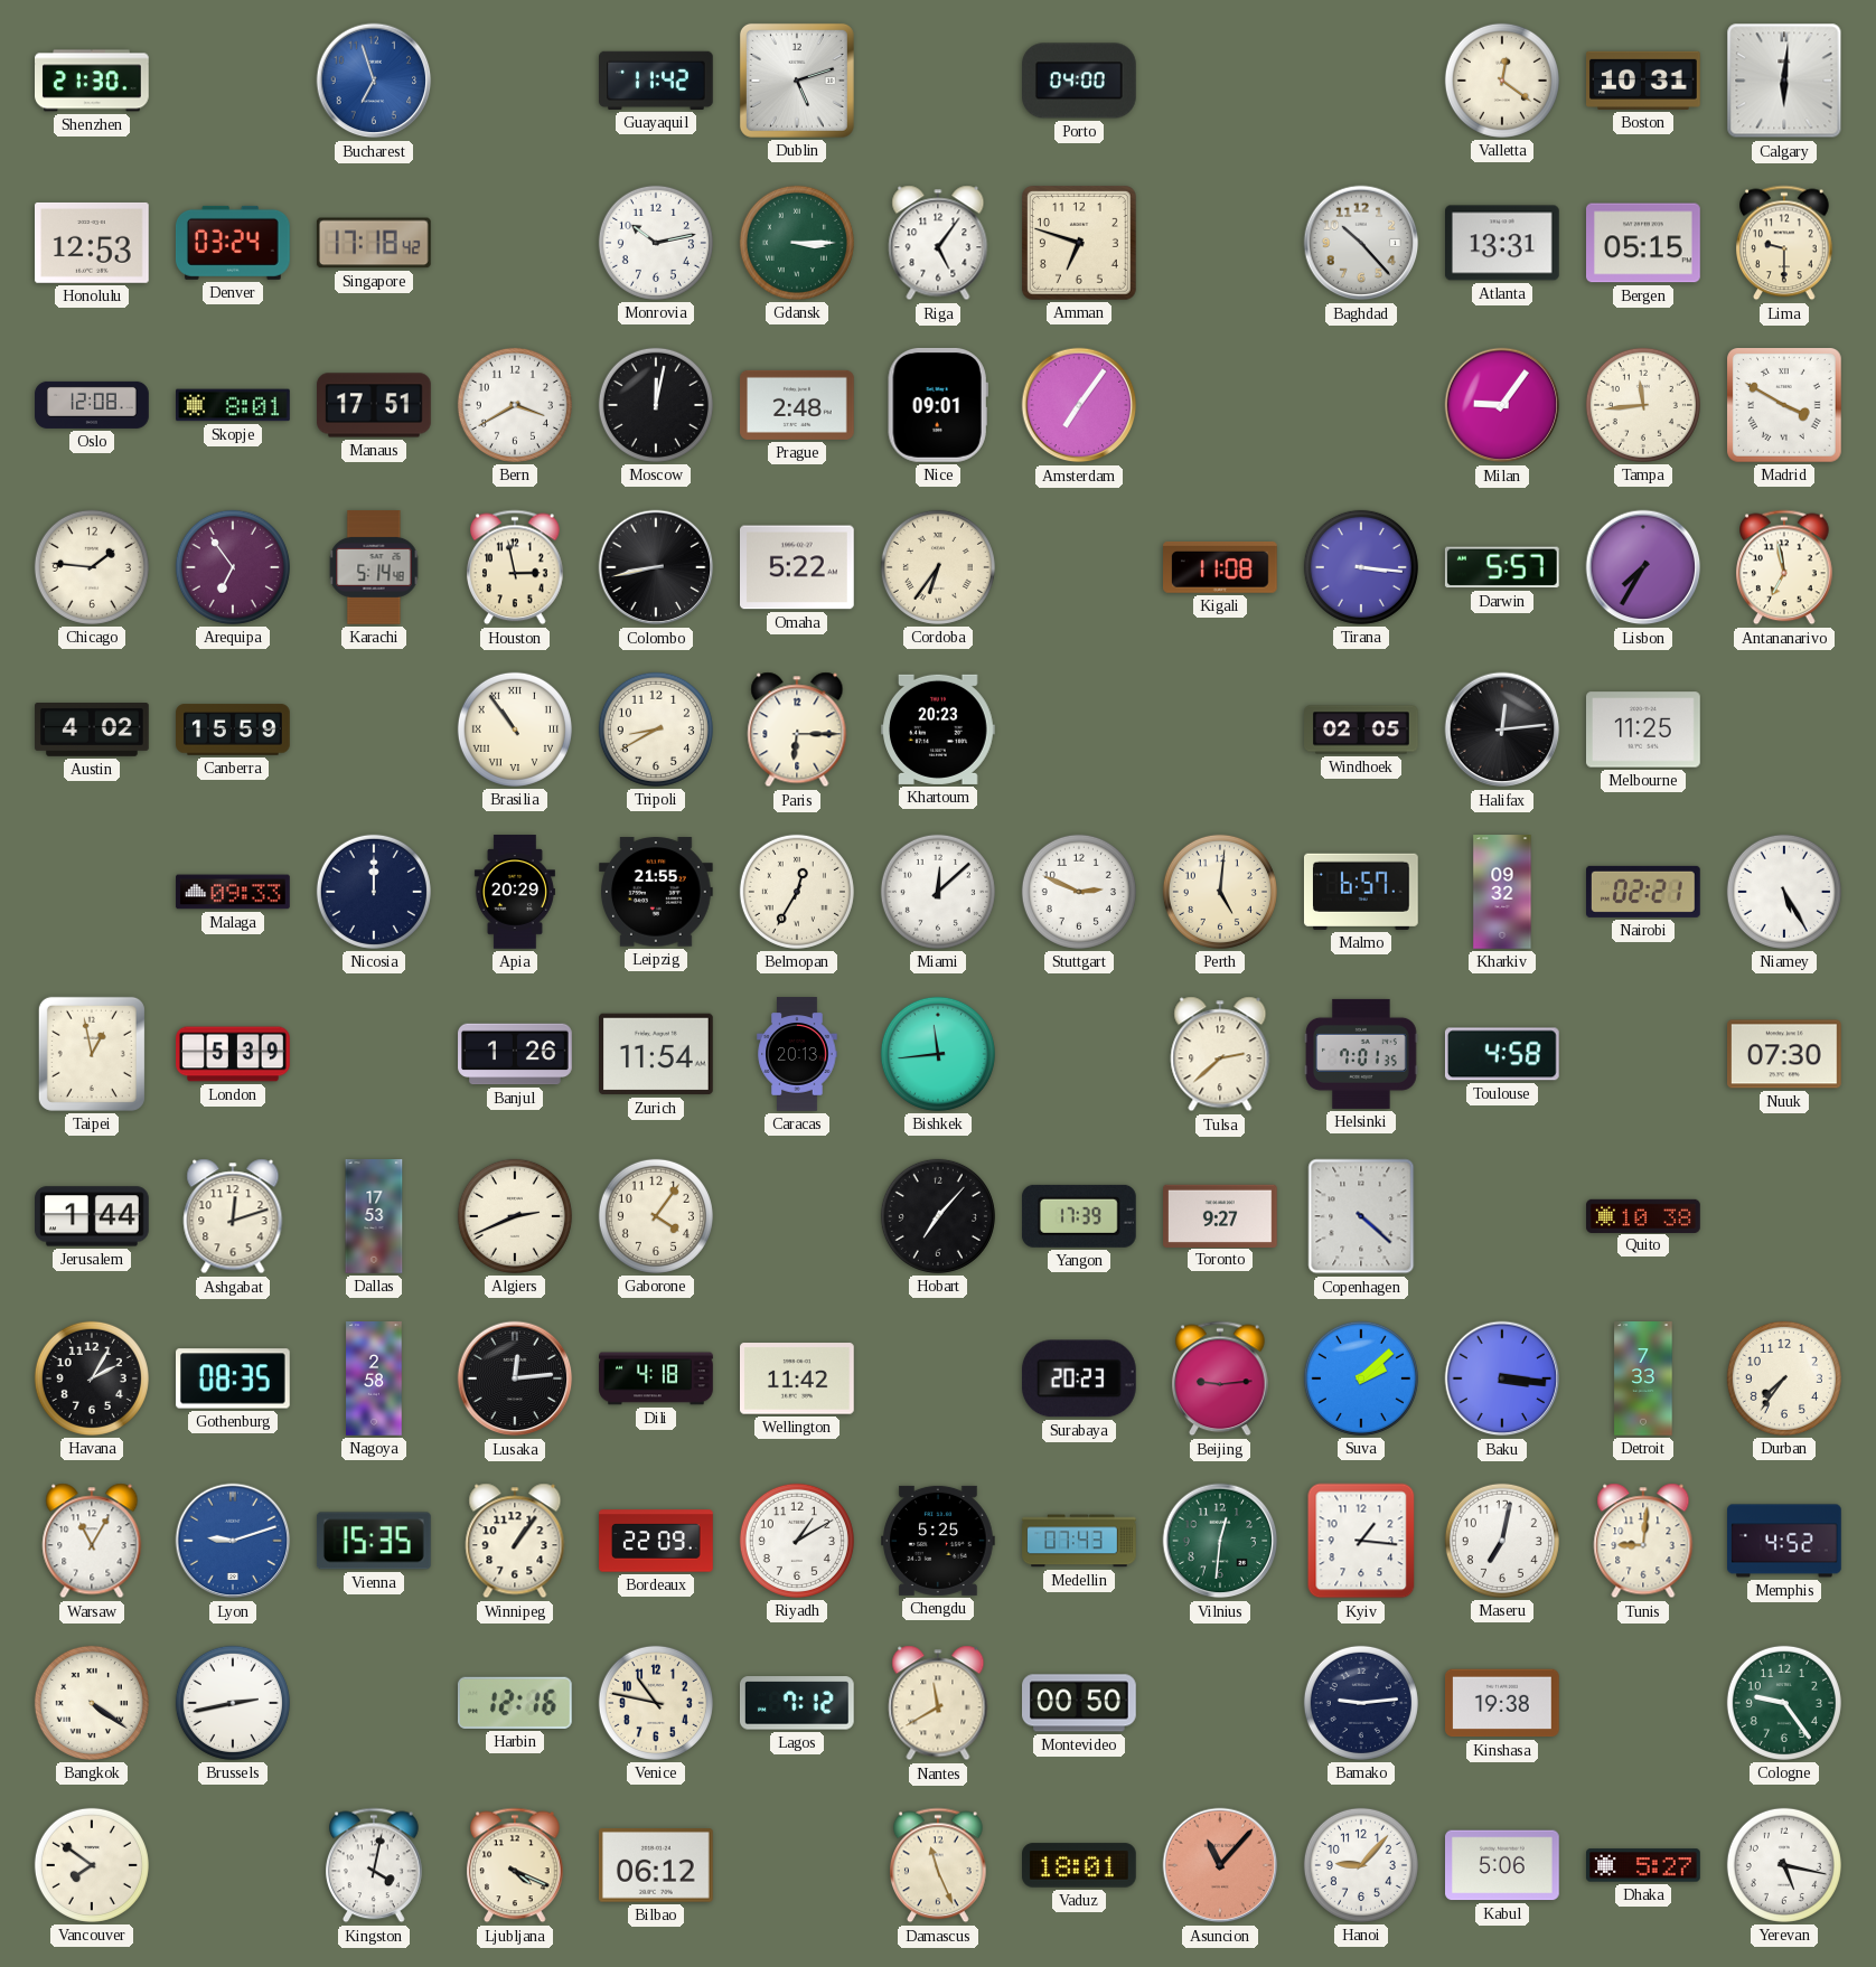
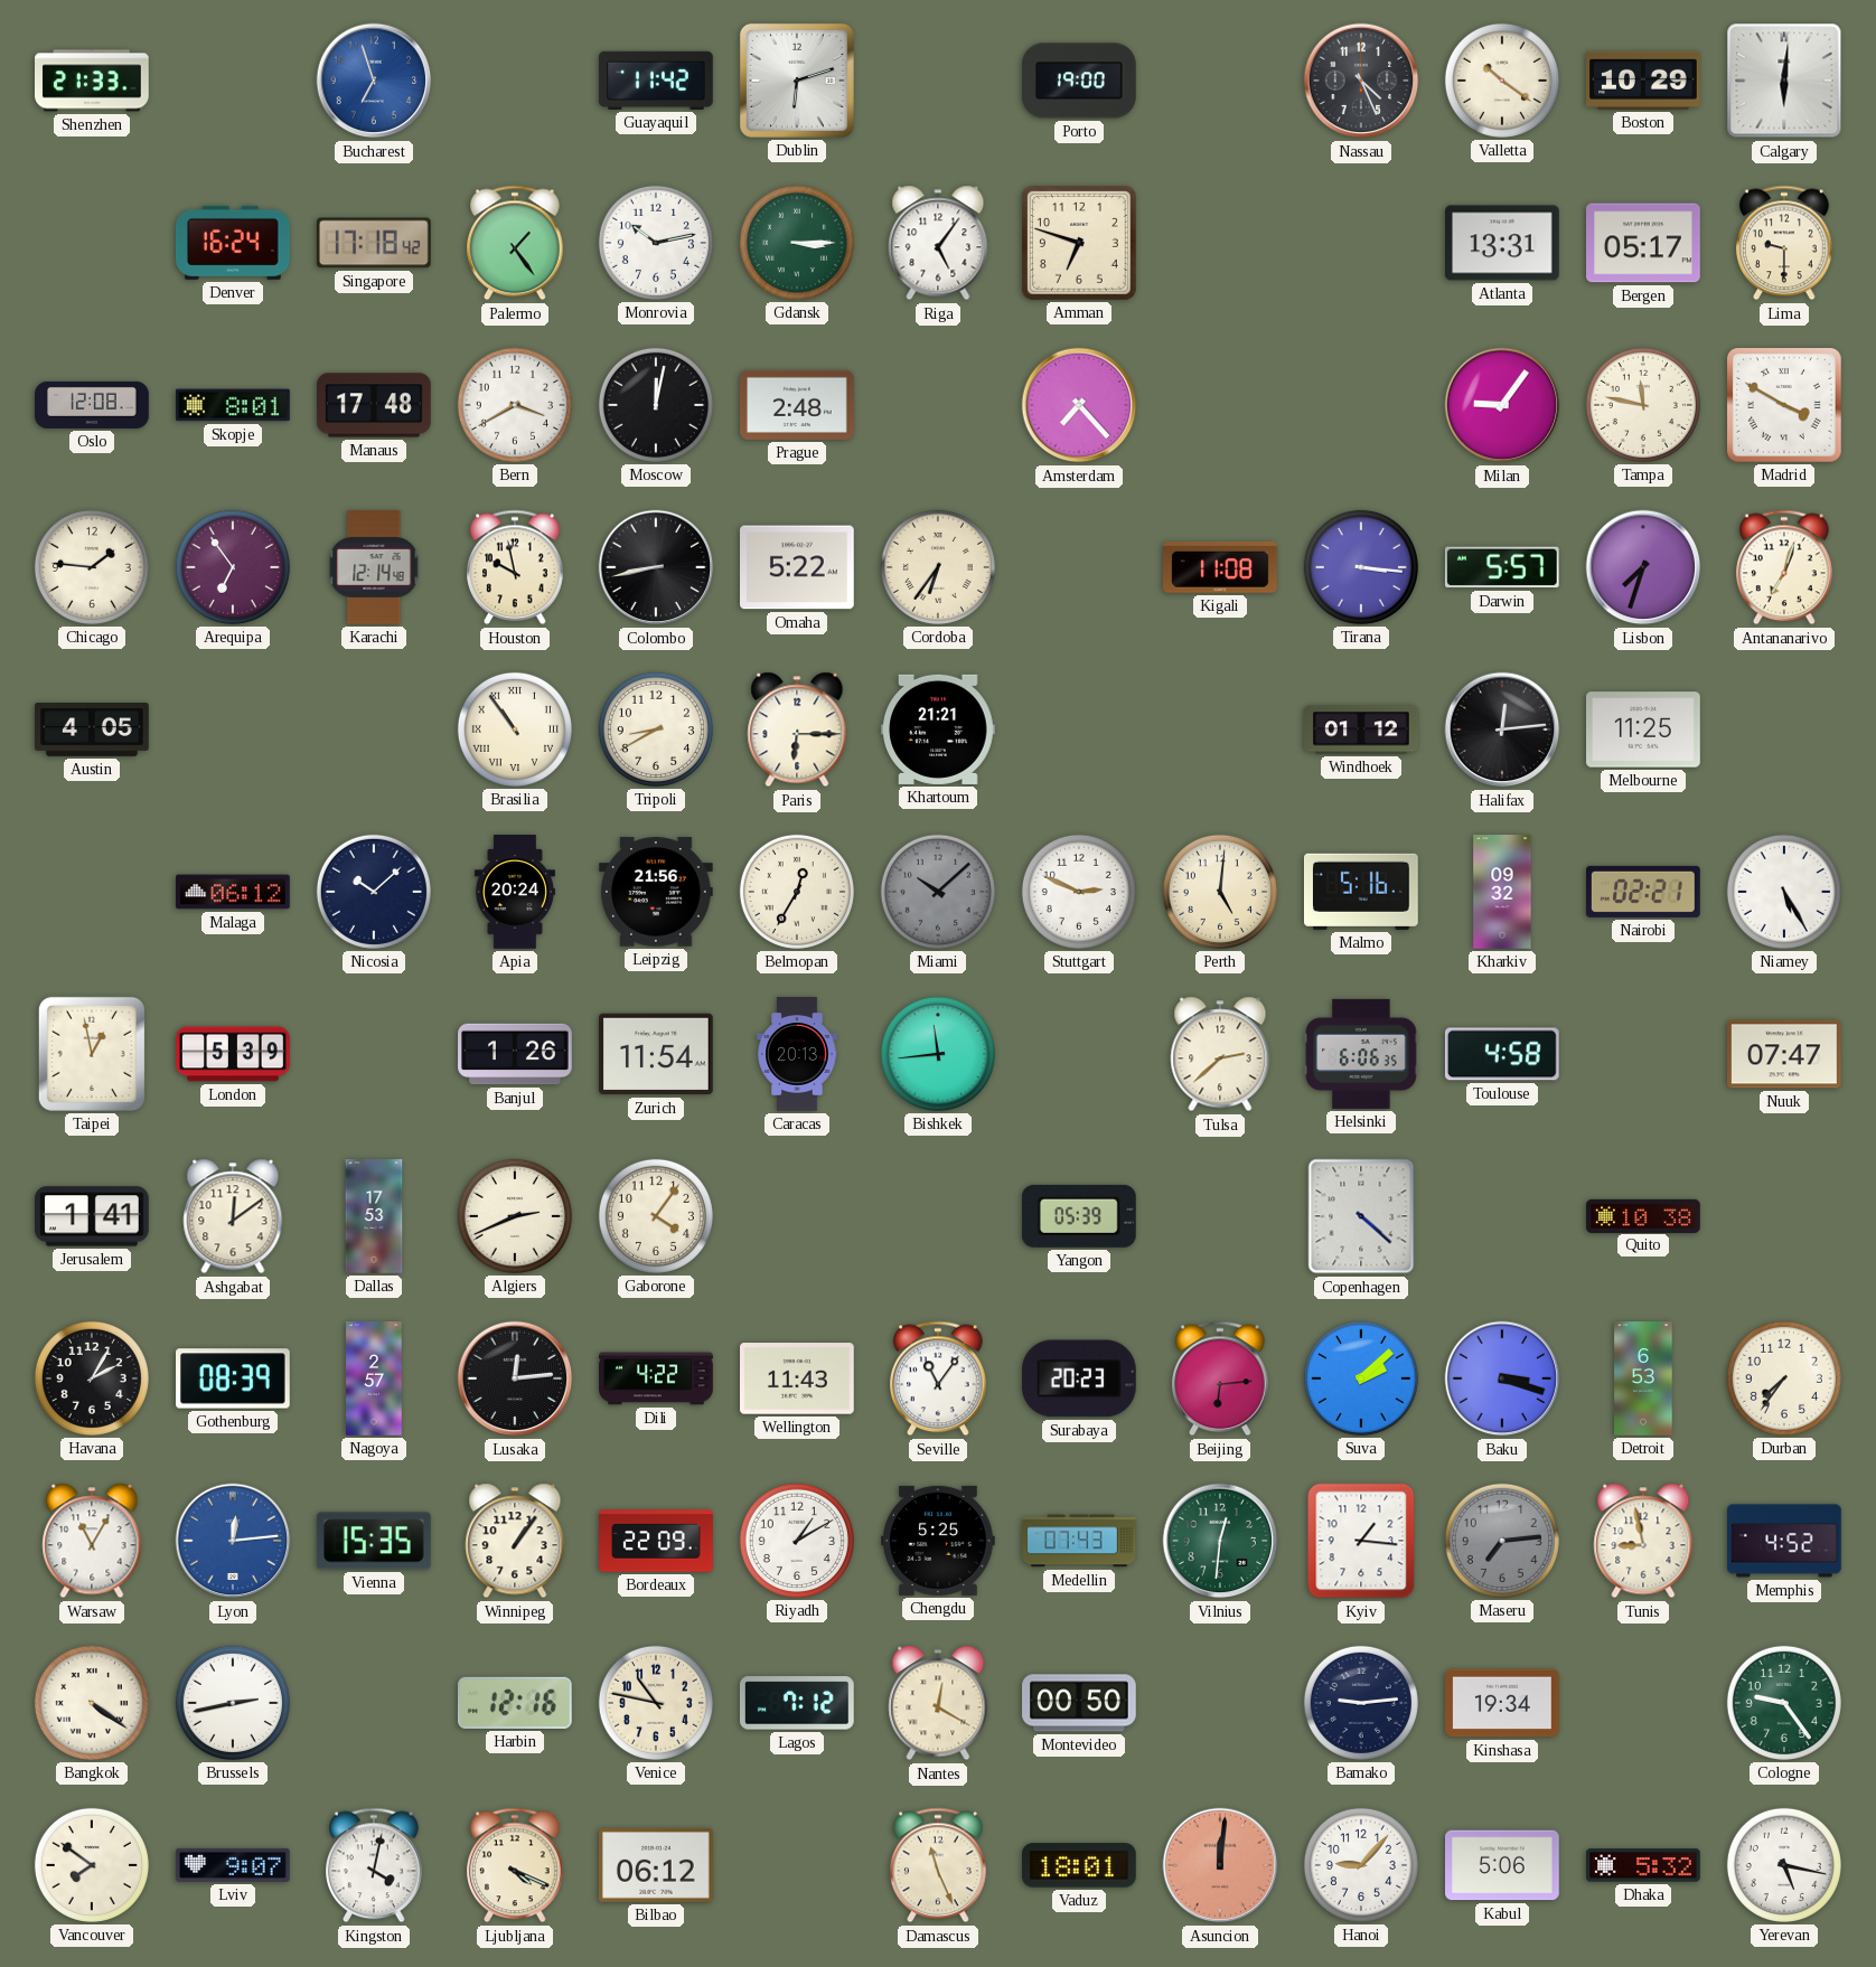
Shenzhen: 21:30 -> 21:33 (93, 81)
Dublin: 5:12 -> 6:12 (797, 81)
Porto: 04:00 -> 19:00 (1080, 81)
Nassau: none -> 4:26 (1361, 81)
Valletta: 12:21 -> 10:21 (1502, 81)
Boston: 10:31 -> 10:29 (1643, 81)
Honolulu: 12:53 -> none (93, 243)
Denver: 03:24 -> 16:24 (233, 243)
Palermo: none -> 1:24 (516, 243)
Baghdad: 10:23 -> none (1361, 243)
Bergen: 05:15 -> 05:17 (1644, 243)
Manaus: 17:51 -> 17:48 (374, 405)
Nice: 09:01 -> none (938, 405)
Amsterdam: 7:06 -> 7:23 (1079, 405)
Tampa: 11:44 -> 11:47 (1643, 405)
Karachi: 5:14 -> 12:14 (374, 567)
Houston: 2:58 -> 9:58 (516, 567)
Lisbon: 7:35 -> 7:33 (1643, 567)
Antananarivo: 6:58 -> 7:03 (1785, 567)
Austin: 4:02 -> 4:05 (92, 731)
Canberra: 15:59 -> none (233, 730)
Khartoum: 20:23 -> 21:21 (939, 730)
Windhoek: 02:05 -> 01:12 (1361, 730)
Malaga: 09:33 -> 06:12 (233, 892)
Nicosia: 12:00 -> 10:08 (374, 892)
Apia: 20:29 -> 20:24 (515, 892)
Leipzig: 21:55 -> 21:56 (657, 892)
Miami: 12:08 -> 10:08 (938, 892)
Miami dial: white -> grey (938, 892)
Malmo: 6:57 -> 5:16 (1361, 892)
Helsinki: 7:01 -> 6:06 (1361, 1054)
Nuuk: 07:30 -> 07:47 (1785, 1054)
Jerusalem: 1:44 -> 1:41 (93, 1216)
Ashgabat: 12:12 -> 12:09 (233, 1216)
Hobart: 7:07 -> none (938, 1216)
Yangon: 17:39 -> 05:39 (1079, 1216)
Toronto: 9:27 -> none (1221, 1215)
Gothenburg: 08:35 -> 08:39 (234, 1378)
Nagoya: 2:58 -> 2:57 (374, 1378)
Dili: 4:18 -> 4:22 (656, 1378)
Wellington: 11:42 -> 11:43 (798, 1378)
Seville: none -> 11:06 (939, 1378)
Beijing: 9:14 -> 6:14 (1221, 1378)
Baku: 3:16 -> 3:18 (1502, 1378)
Detroit: 7:33 -> 6:53 (1643, 1378)
Lyon: 9:12 -> 12:14 (233, 1541)
Maseru: 7:02 -> 7:14 (1502, 1541)
Maseru dial: white -> grey (1502, 1541)
Tunis: 9:01 -> 8:58 (1643, 1541)
Nantes: 11:40 -> 12:20 (938, 1703)
Kinshasa: 19:38 -> 19:34 (1503, 1703)
Lviv: none -> 9:07 (234, 1865)
Asuncion: 11:07 -> 12:01 (1220, 1865)
Dhaka: 5:27 -> 5:32 (1644, 1865)
